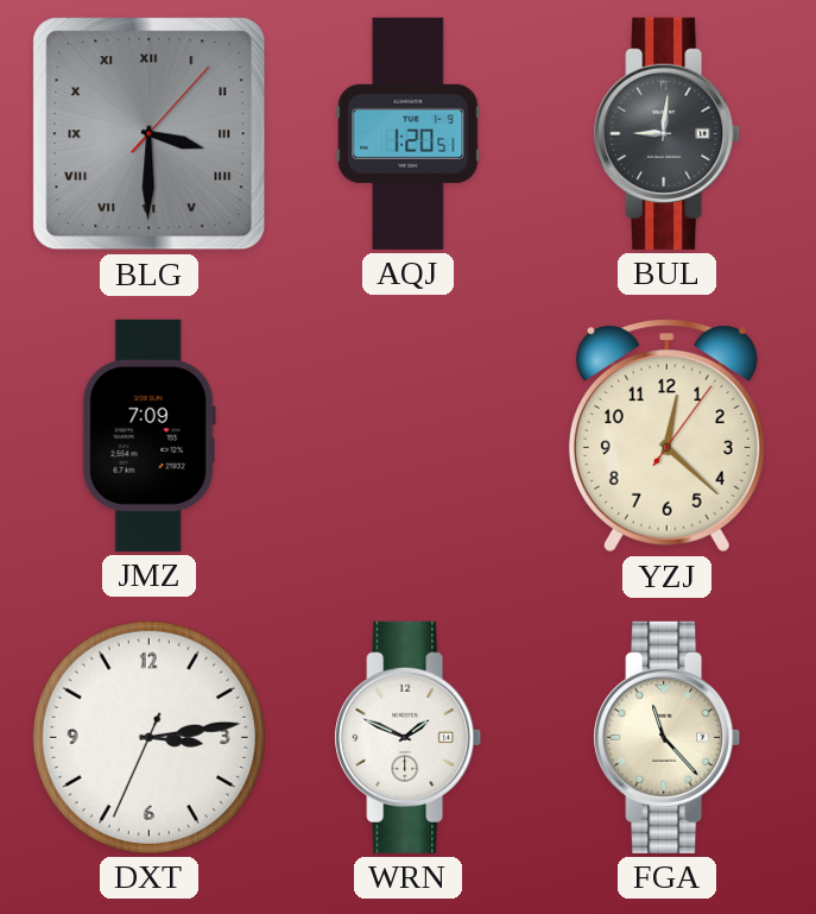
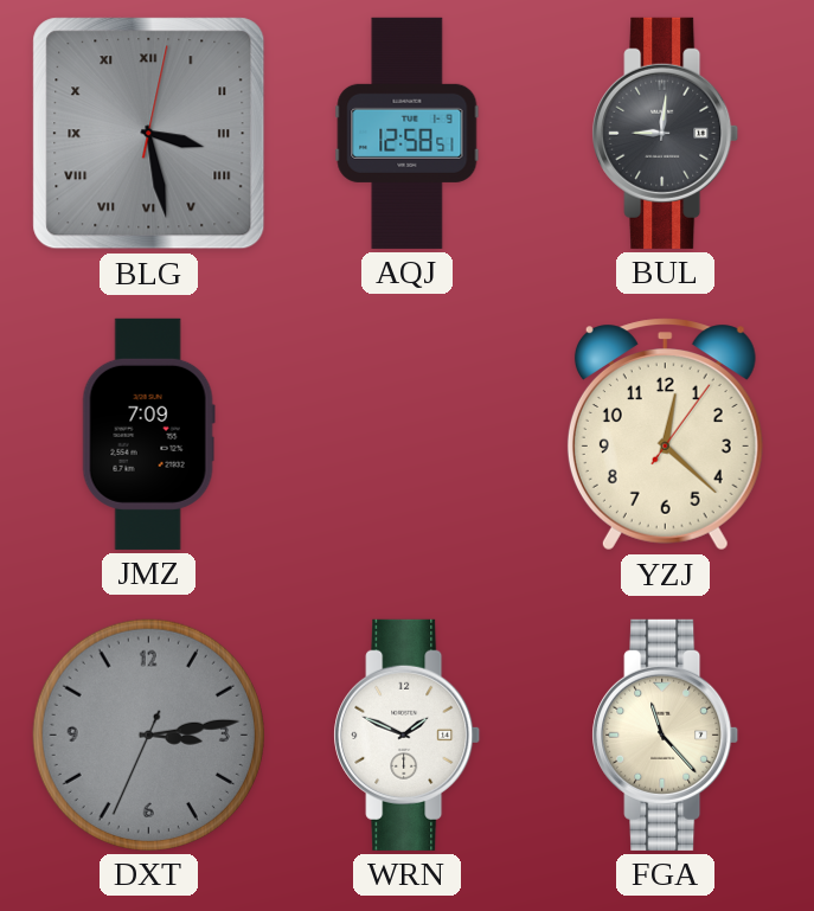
BLG: 3:30 -> 3:28 (149, 134)
AQJ: 1:20 -> 12:58 (408, 133)
DXT dial: white -> grey (148, 734)
